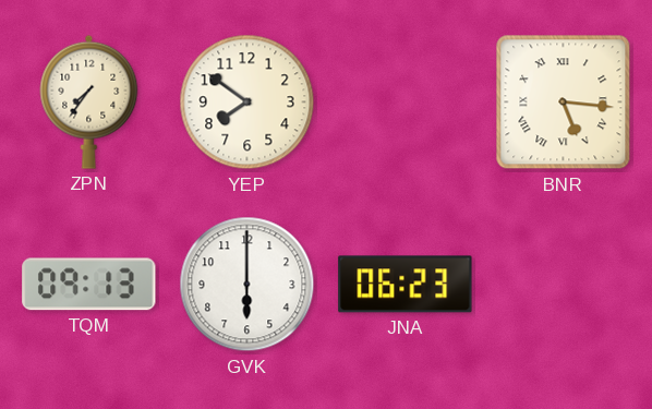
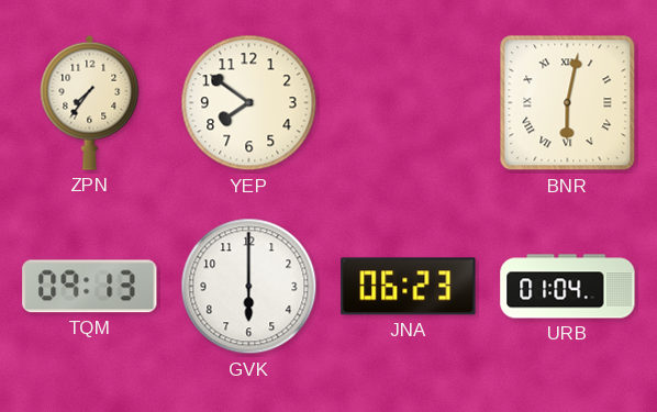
BNR: 5:16 -> 6:02 (568, 103)
URB: none -> 01:04 (568, 287)
